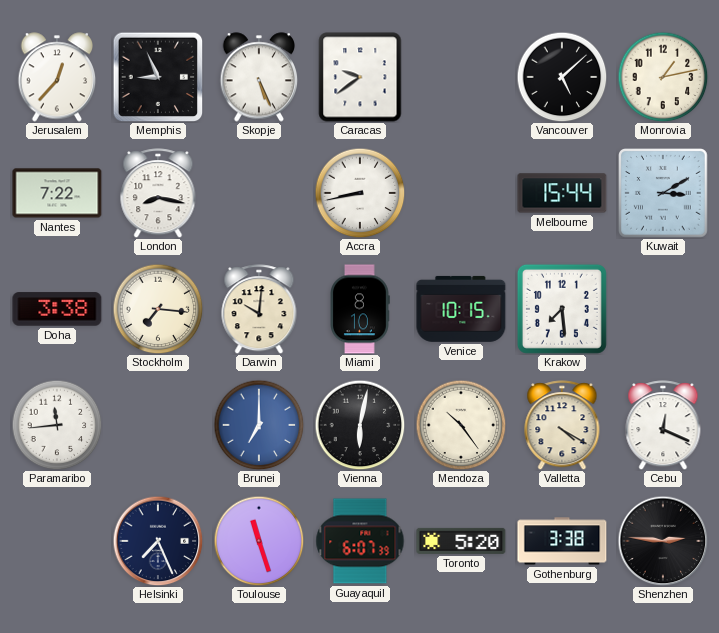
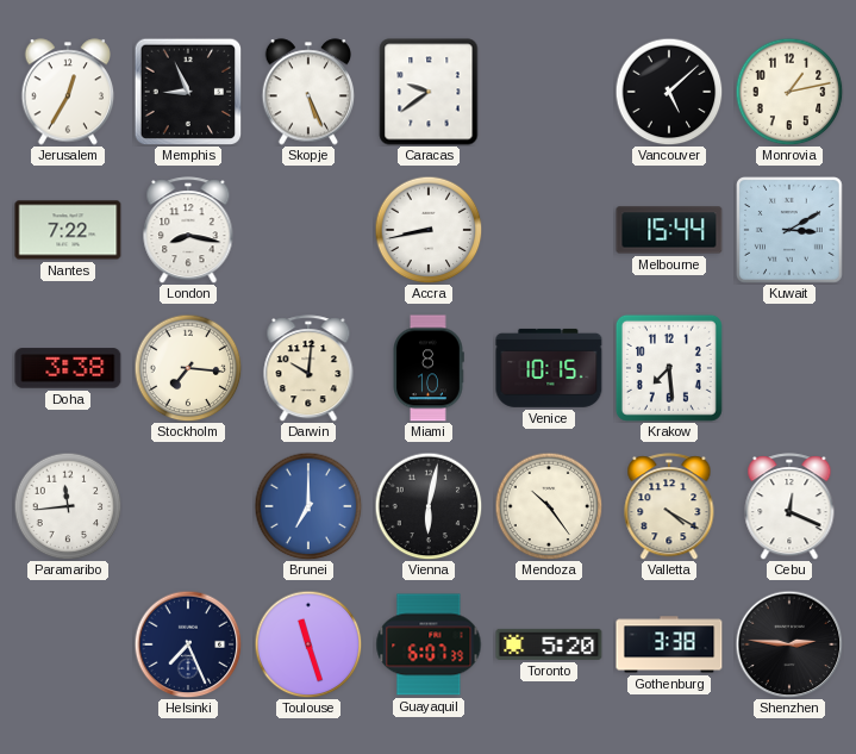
Jerusalem: 12:37 -> 12:35 (68, 92)
